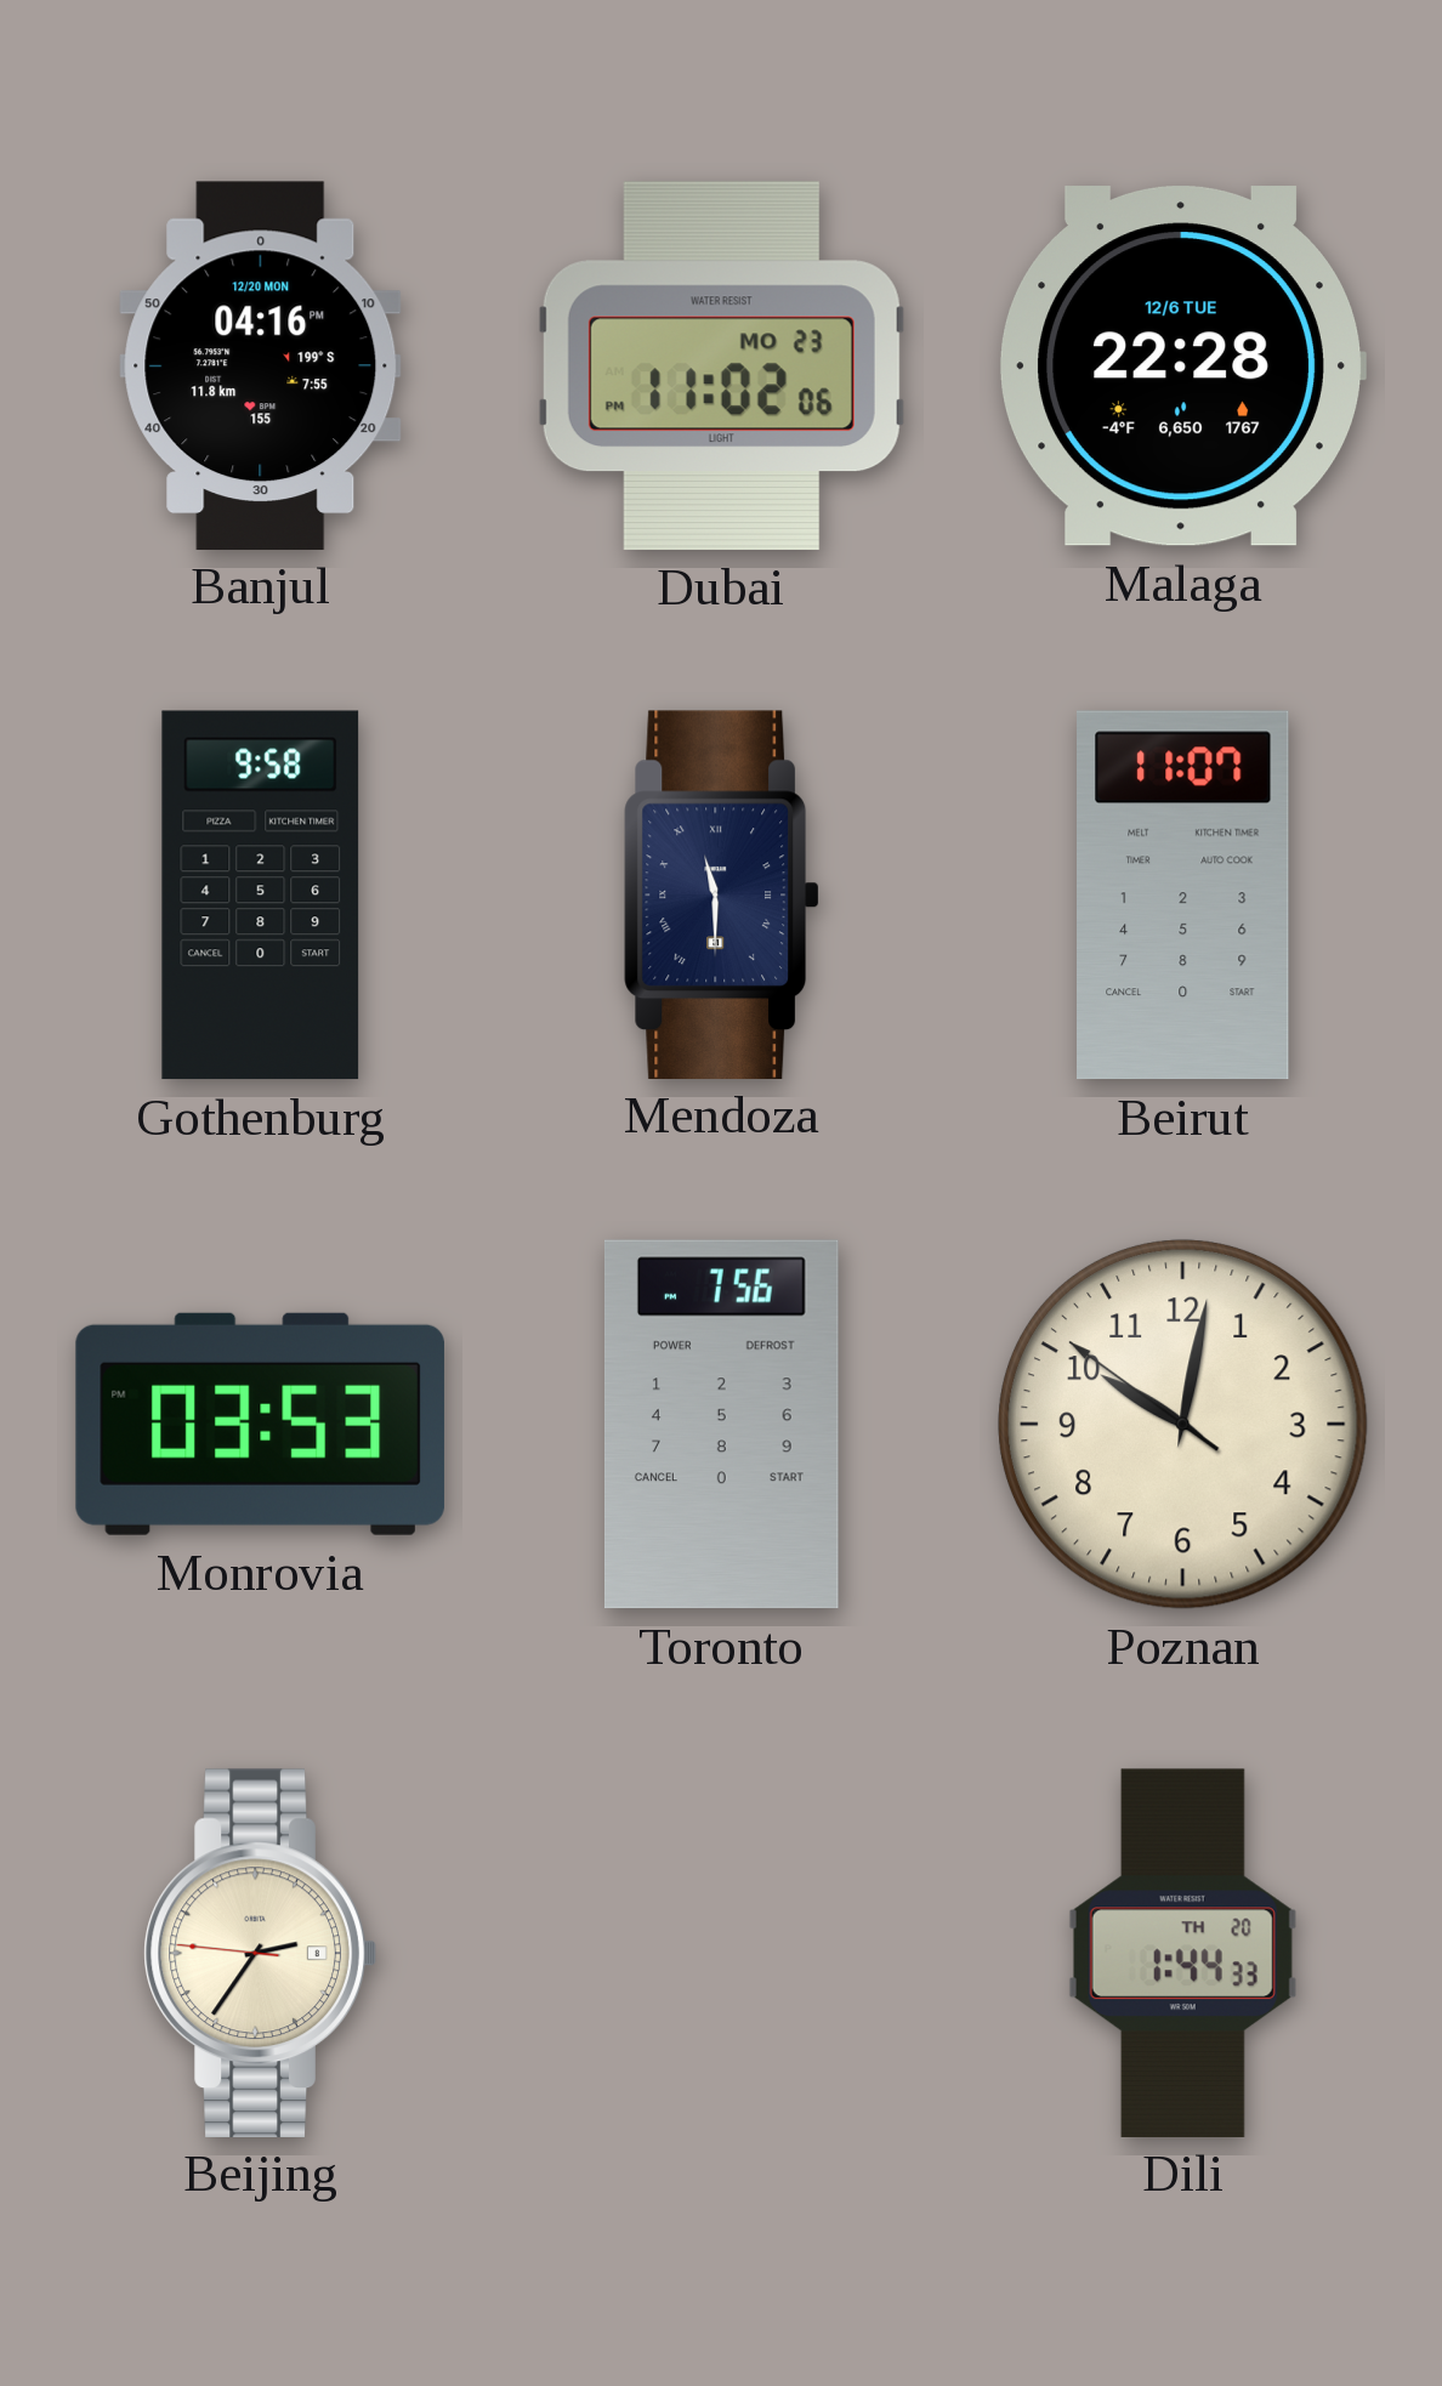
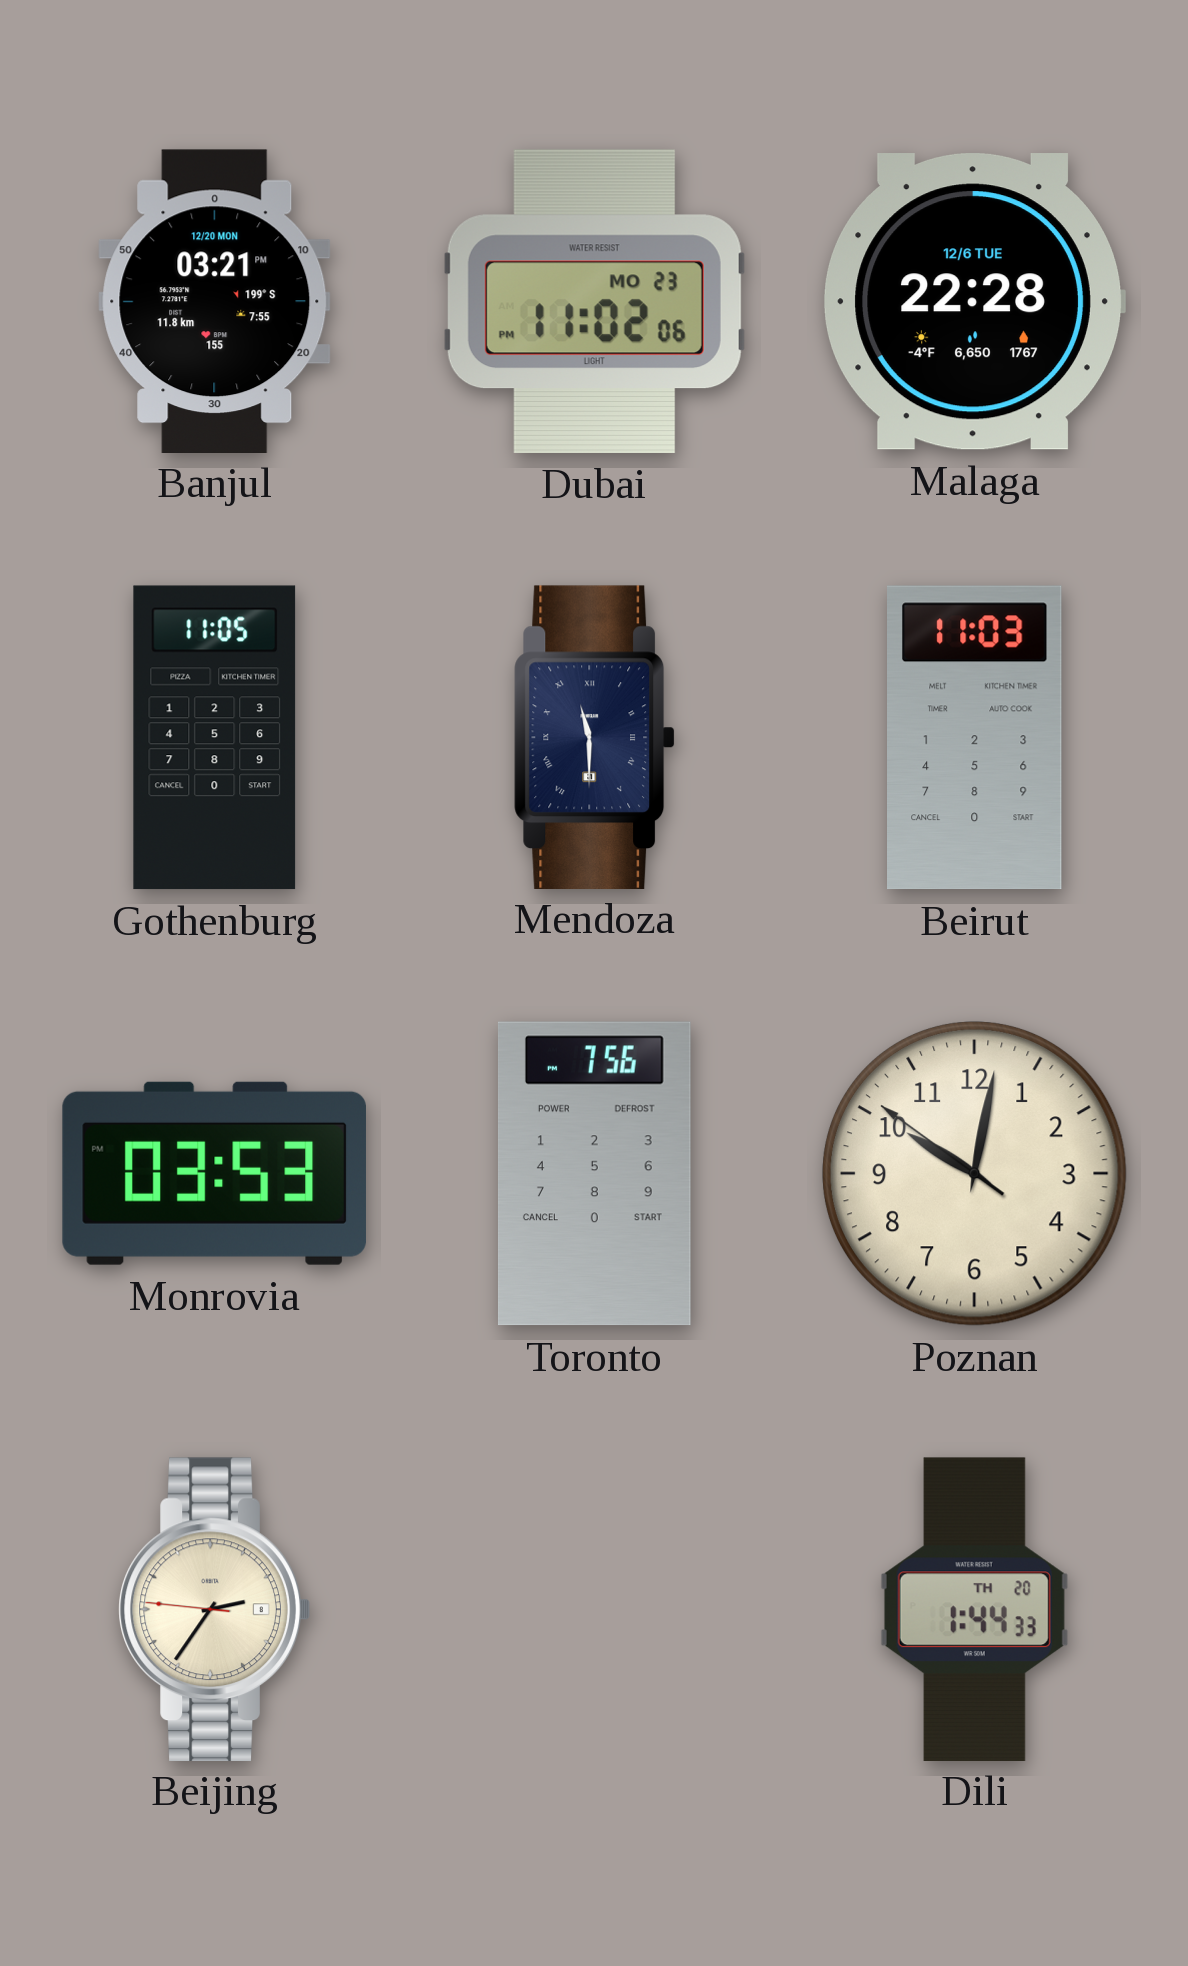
Banjul: 04:16 -> 03:21 (215, 301)
Gothenburg: 9:58 -> 11:05 (215, 738)
Beirut: 11:07 -> 11:03 (975, 738)
